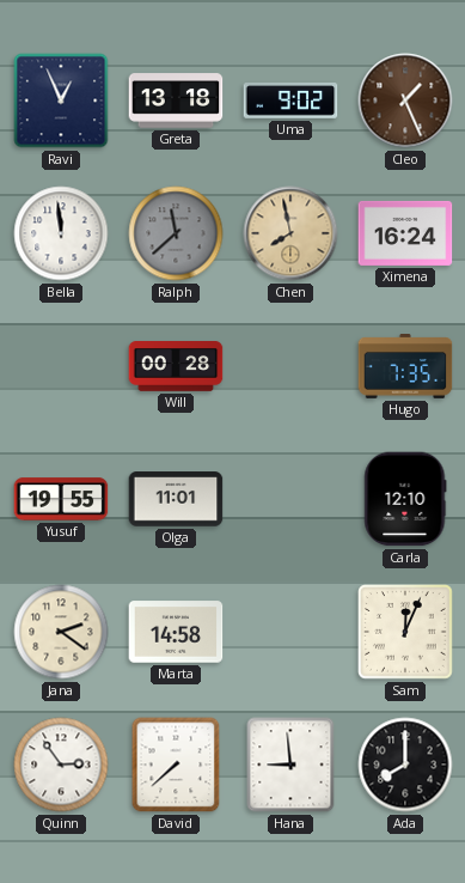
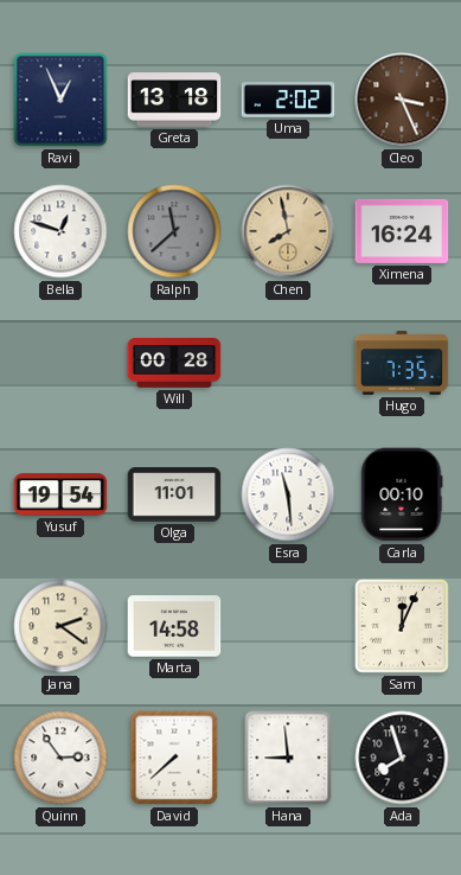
Uma: 9:02 -> 2:02 (288, 100)
Cleo: 1:26 -> 3:26 (402, 100)
Bella: 11:59 -> 12:48 (60, 231)
Yusuf: 19:55 -> 19:54 (60, 494)
Esra: none -> 11:29 (288, 494)
Carla: 12:10 -> 00:10 (402, 494)
Ada: 8:00 -> 7:57 (402, 758)
